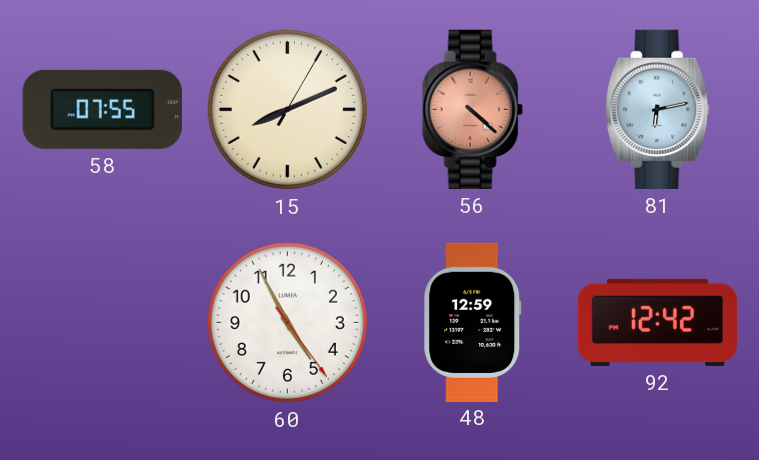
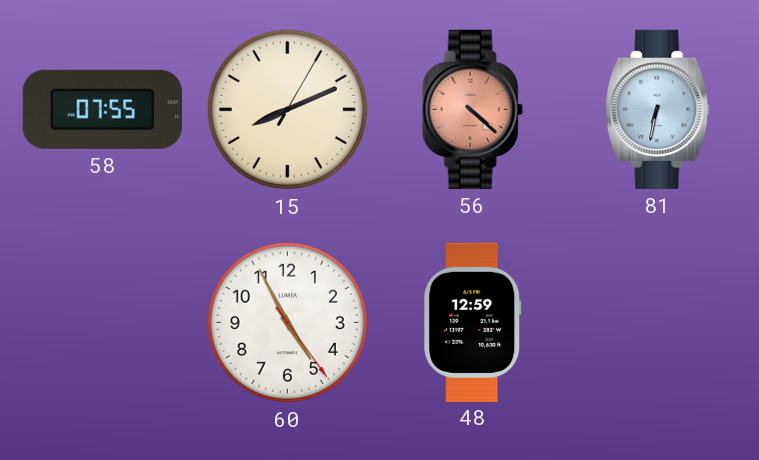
81: 6:13 -> 6:32 (658, 109)
92: 12:42 -> none (657, 322)
